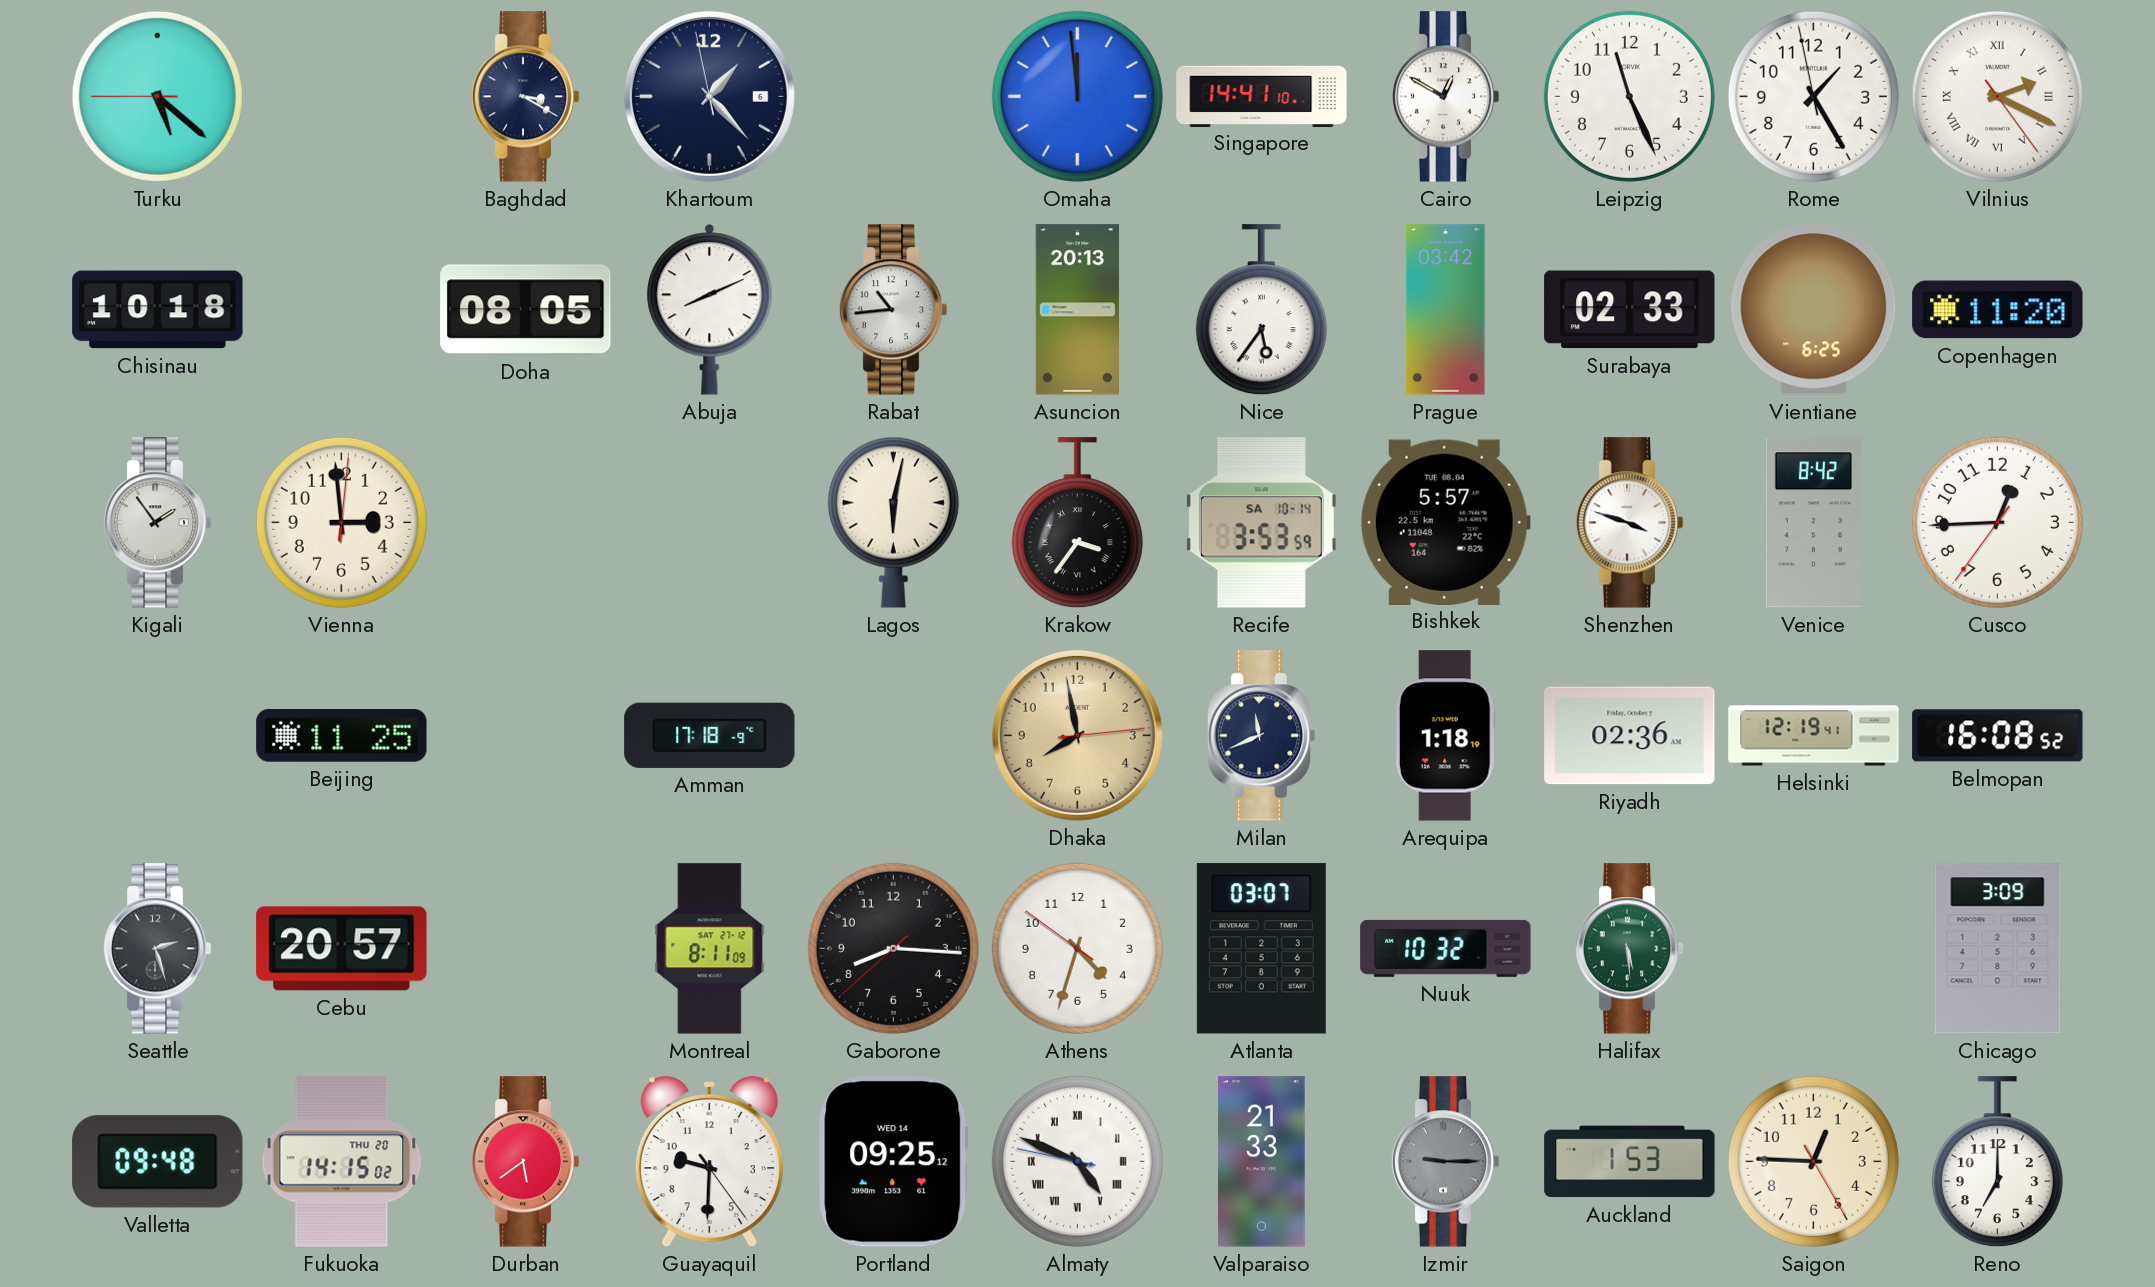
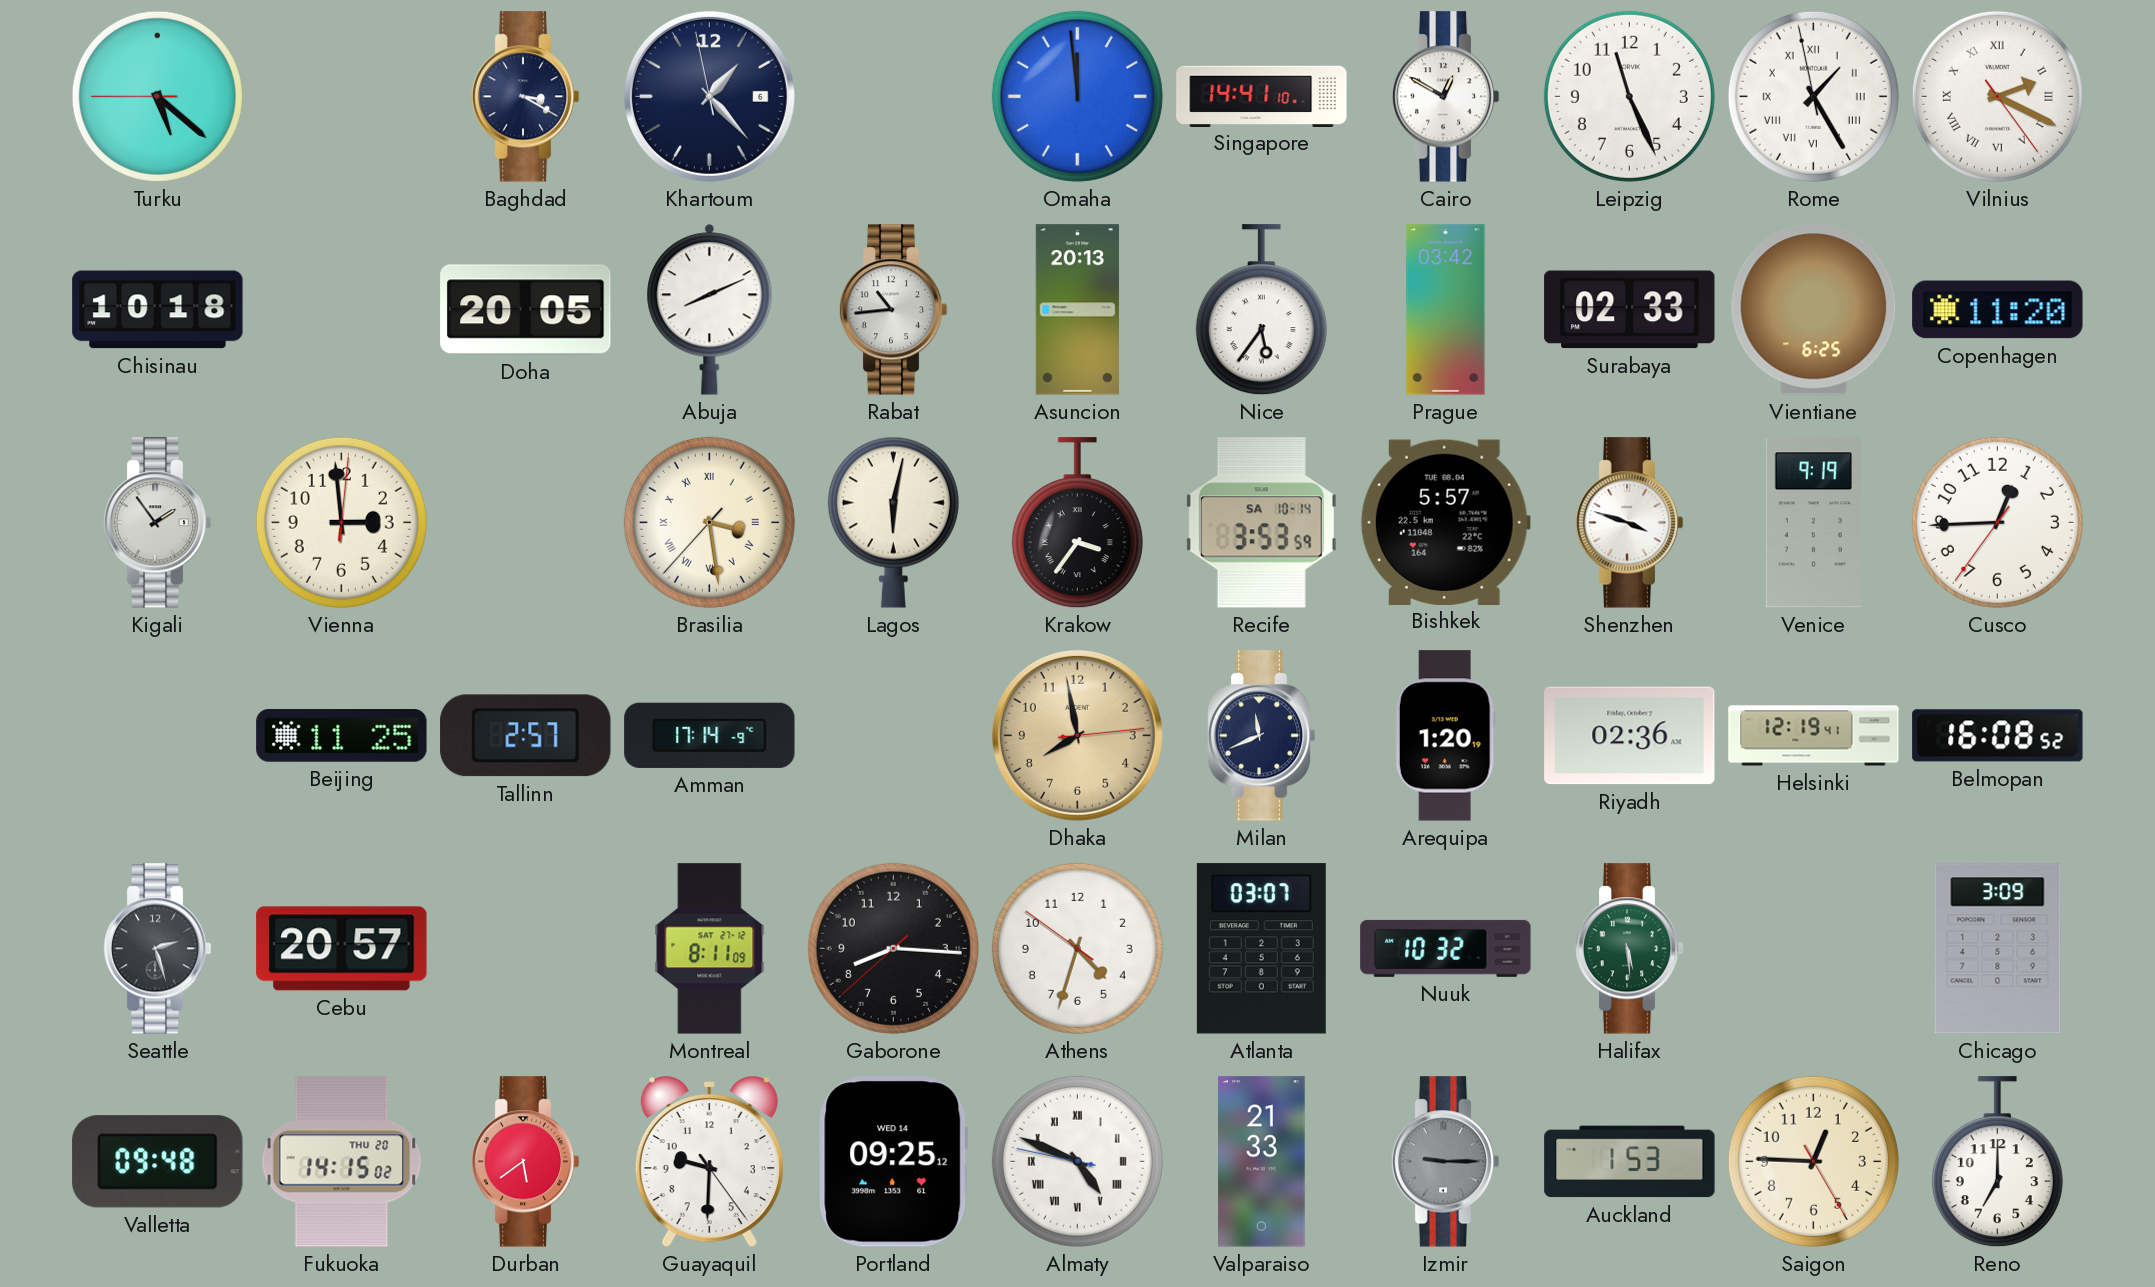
Rome numerals: Arabic -> Roman (1813, 96)
Doha: 08:05 -> 20:05 (526, 310)
Brasilia: none -> 3:28 (709, 522)
Venice: 8:42 -> 9:19 (1813, 523)
Tallinn: none -> 2:57 (526, 736)
Amman: 17:18 -> 17:14 (710, 735)
Arequipa: 1:18 -> 1:20 (1445, 736)
